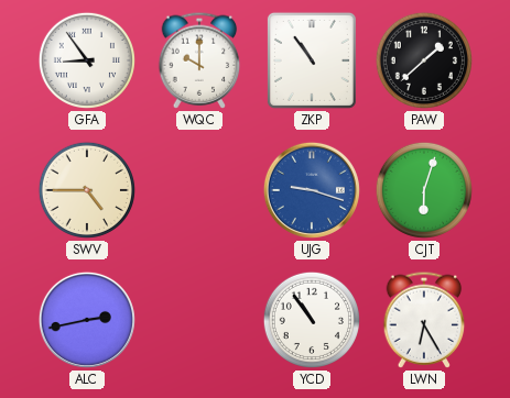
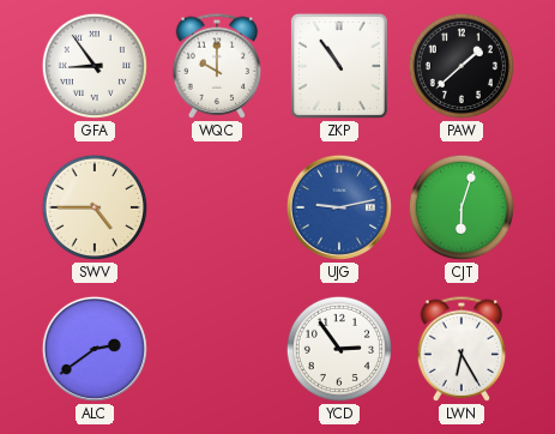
UJG: 9:18 -> 9:13 (339, 207)
ALC: 2:43 -> 2:39 (95, 349)
YCD: 10:54 -> 2:54 (339, 349)
